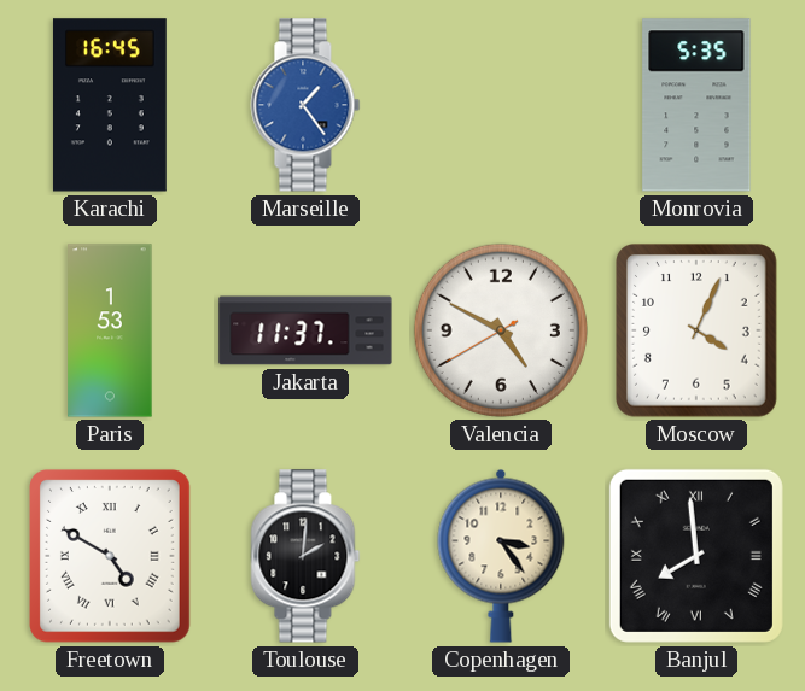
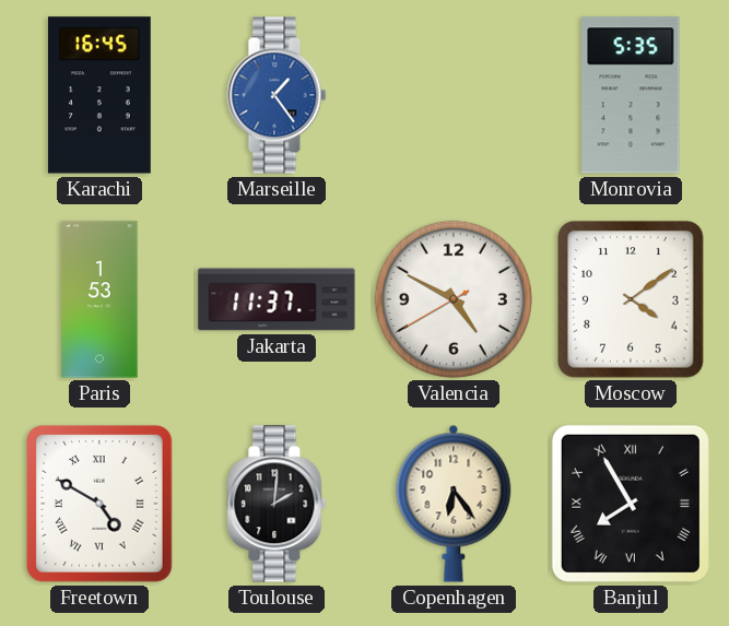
Moscow: 4:04 -> 4:09 (632, 299)
Copenhagen: 3:24 -> 6:24 (454, 504)
Banjul: 7:59 -> 7:55 (631, 504)
